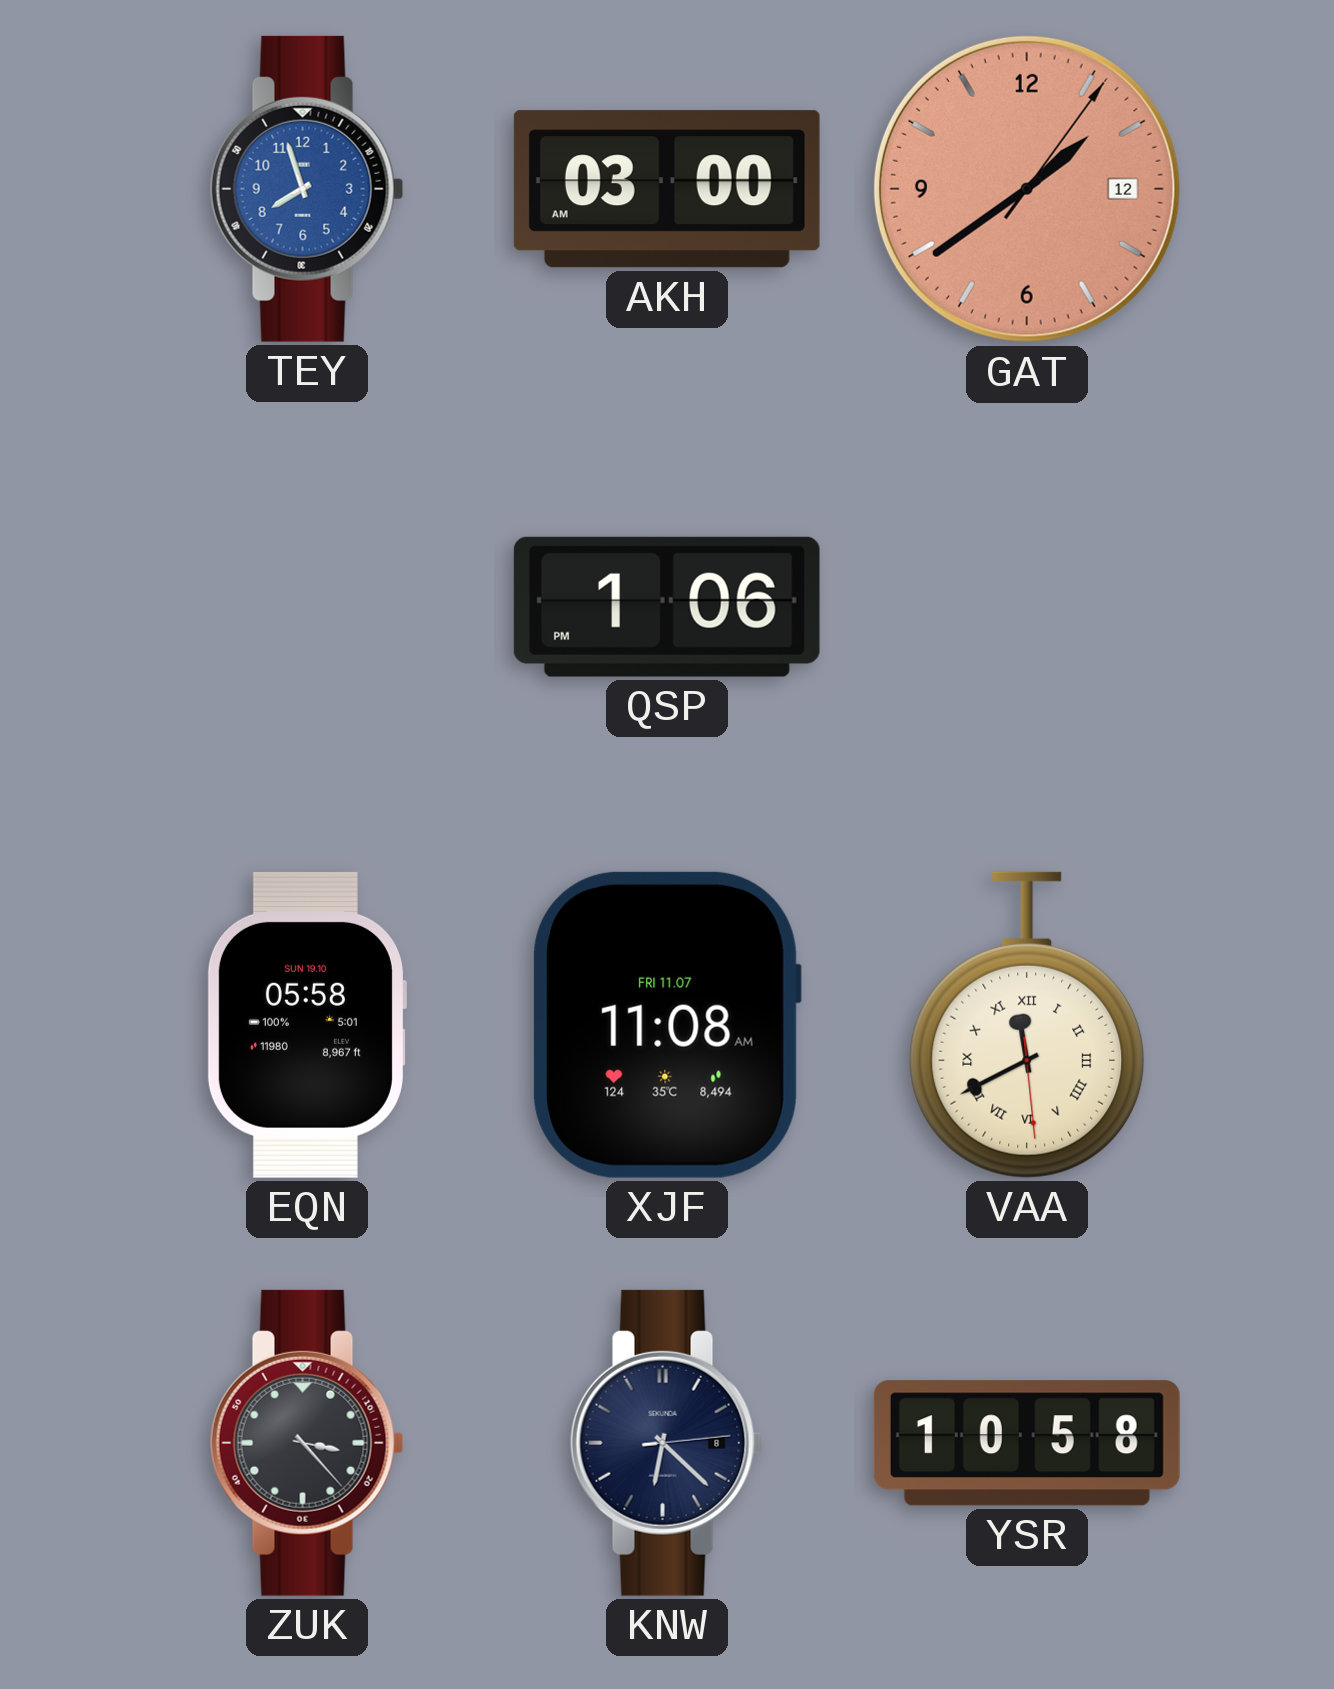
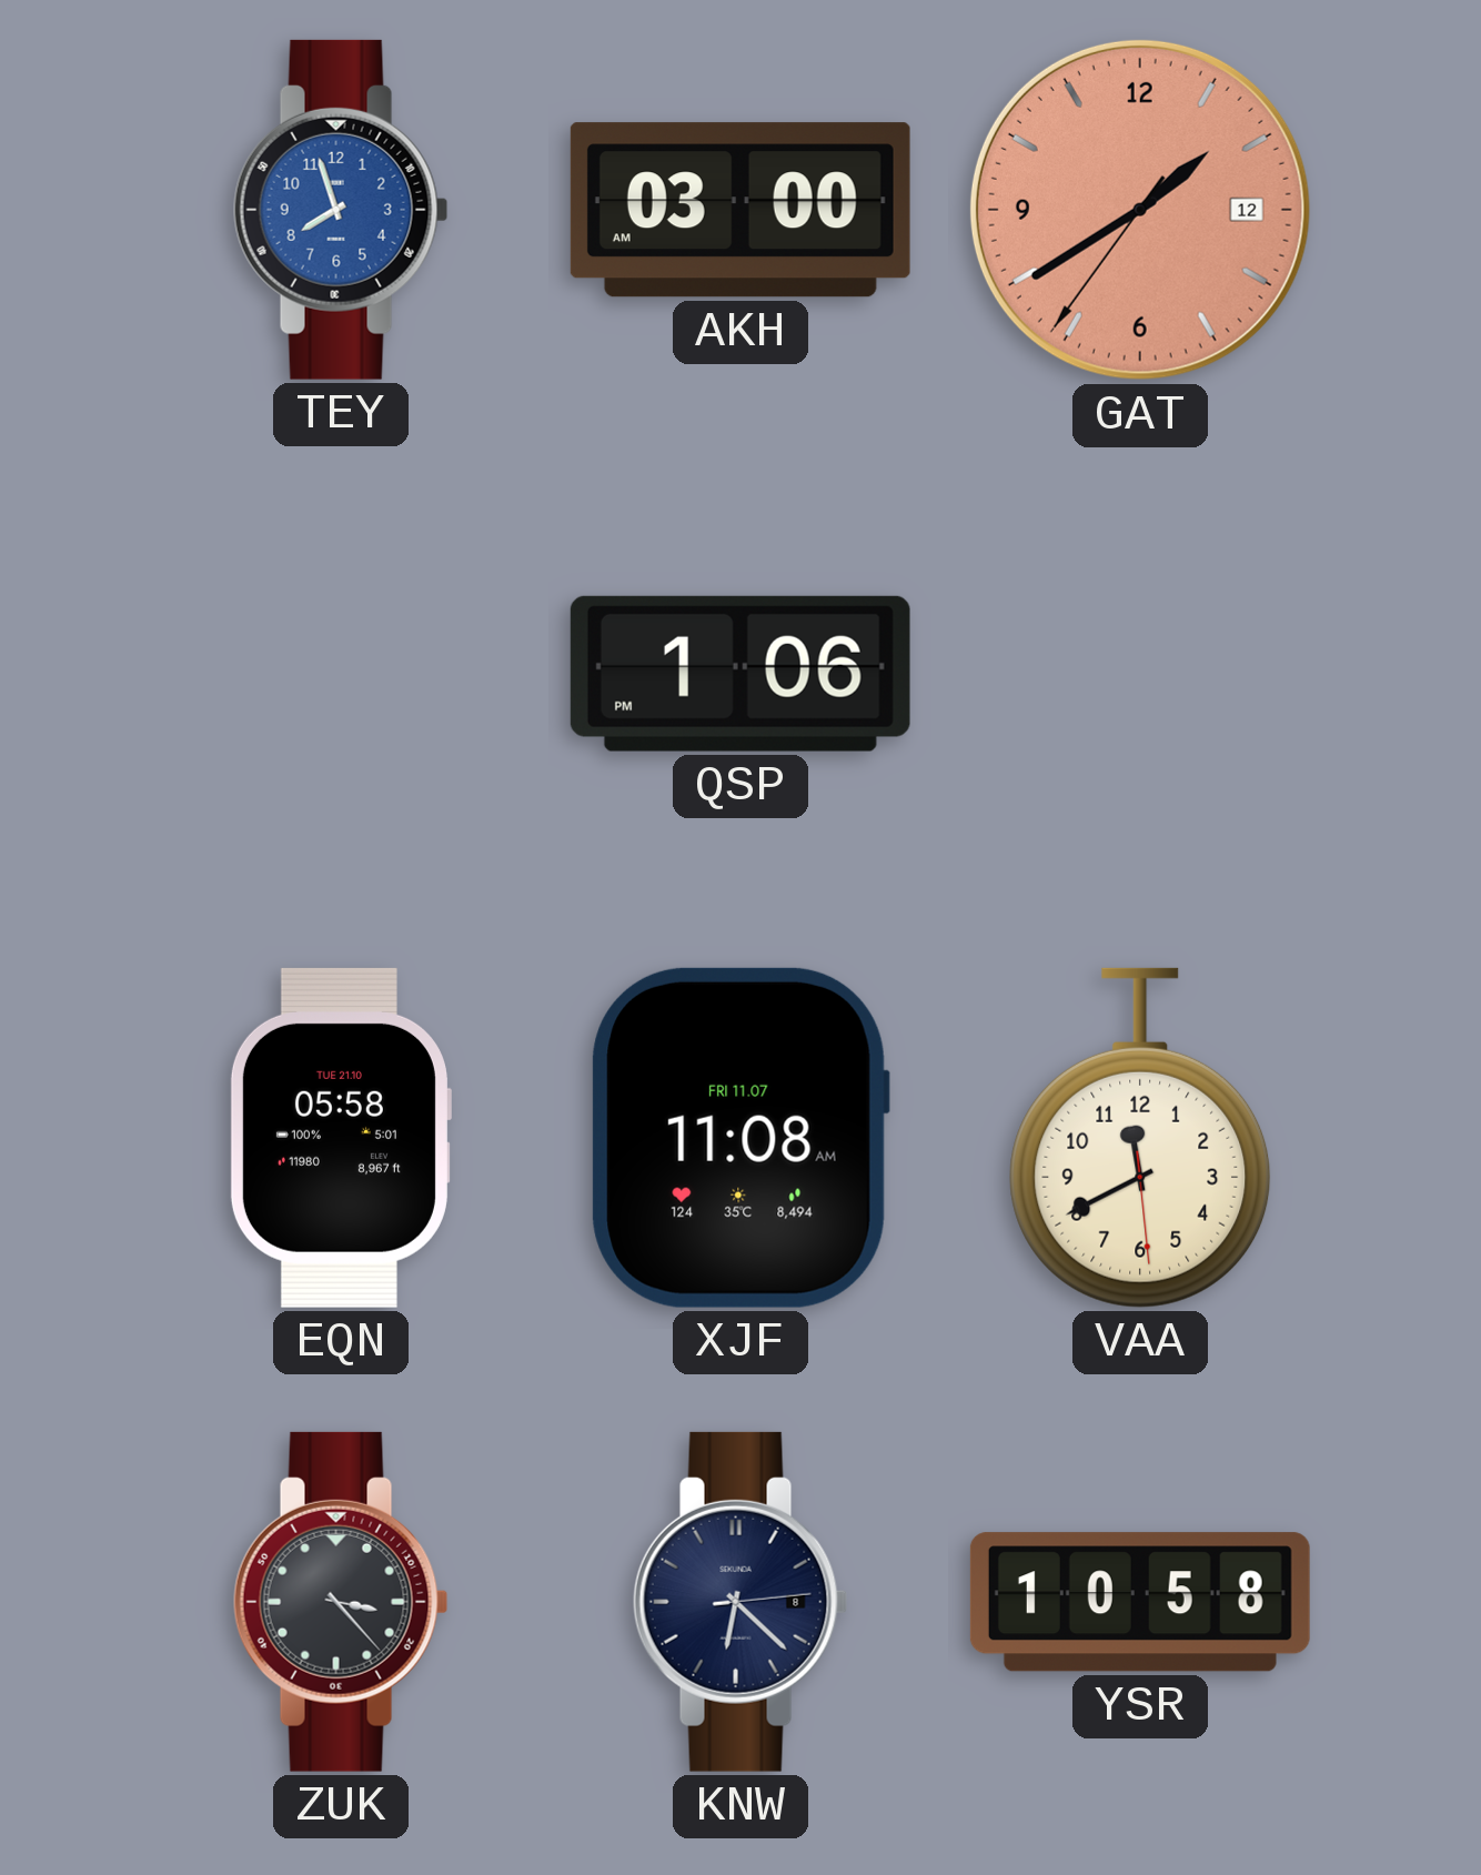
GAT: 1:39:06 -> 1:39:36 (1140, 210)
EQN date: SUN 19.10 -> TUE 21.10 (340, 1138)
VAA numerals: Roman -> Arabic (1140, 1138)
